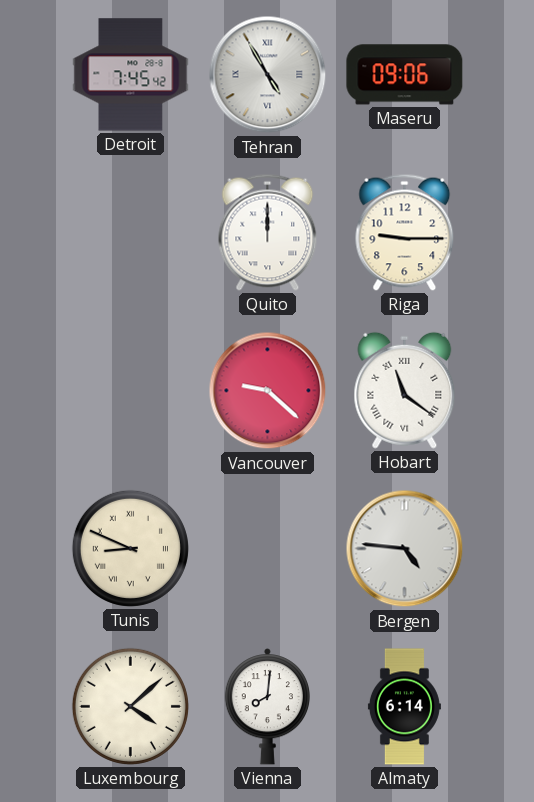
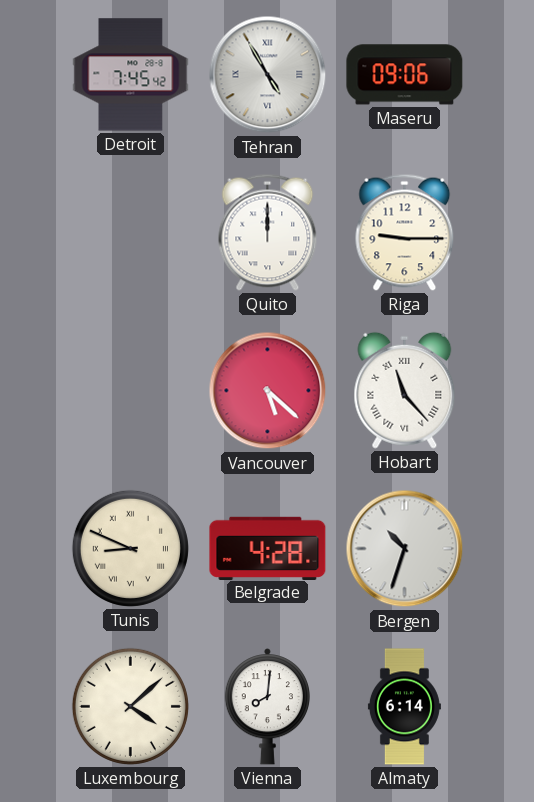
Vancouver: 9:22 -> 5:22 (268, 391)
Hobart: 11:21 -> 11:23 (405, 390)
Belgrade: none -> 4:28 (268, 548)
Bergen: 4:46 -> 10:33 (405, 549)
